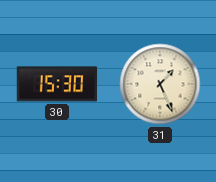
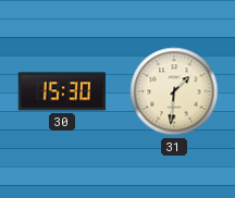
31: 1:26 -> 1:31 (174, 91)
